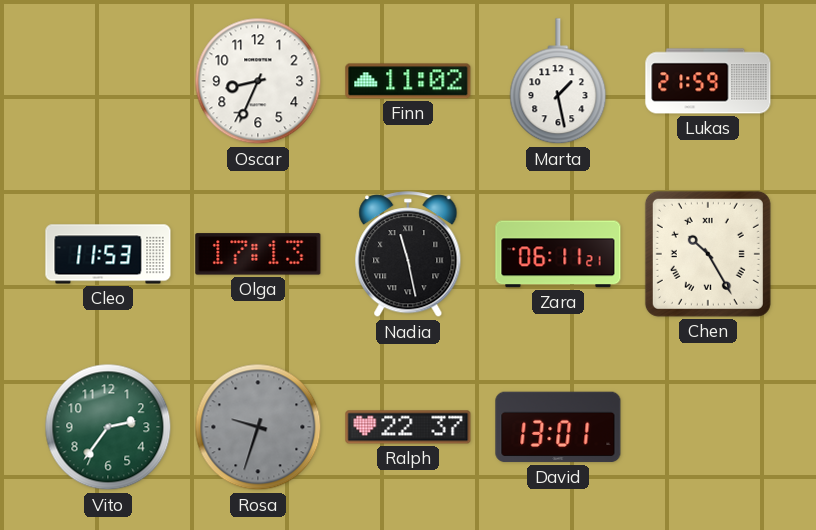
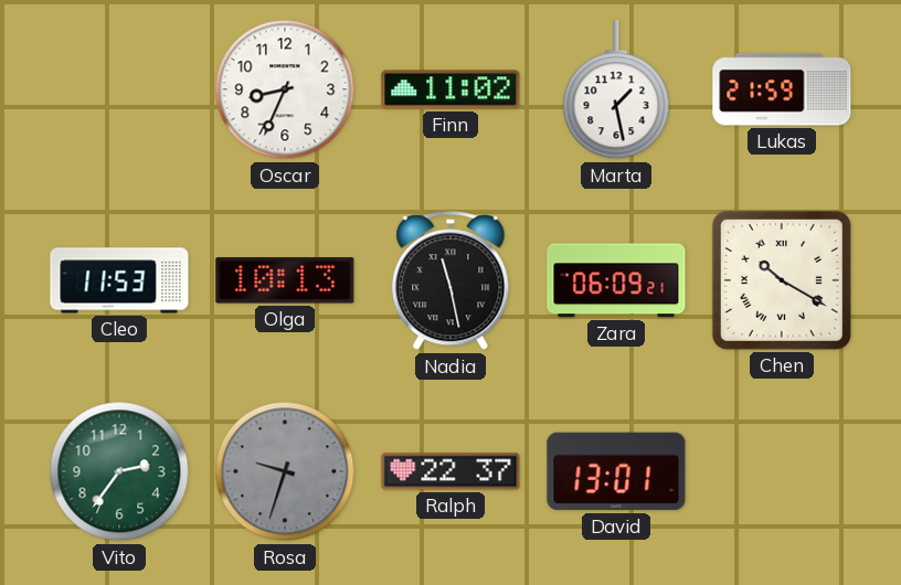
Olga: 17:13 -> 10:13 (285, 280)
Zara: 06:11 -> 06:09 (616, 280)
Chen: 10:25 -> 10:20 (782, 280)
